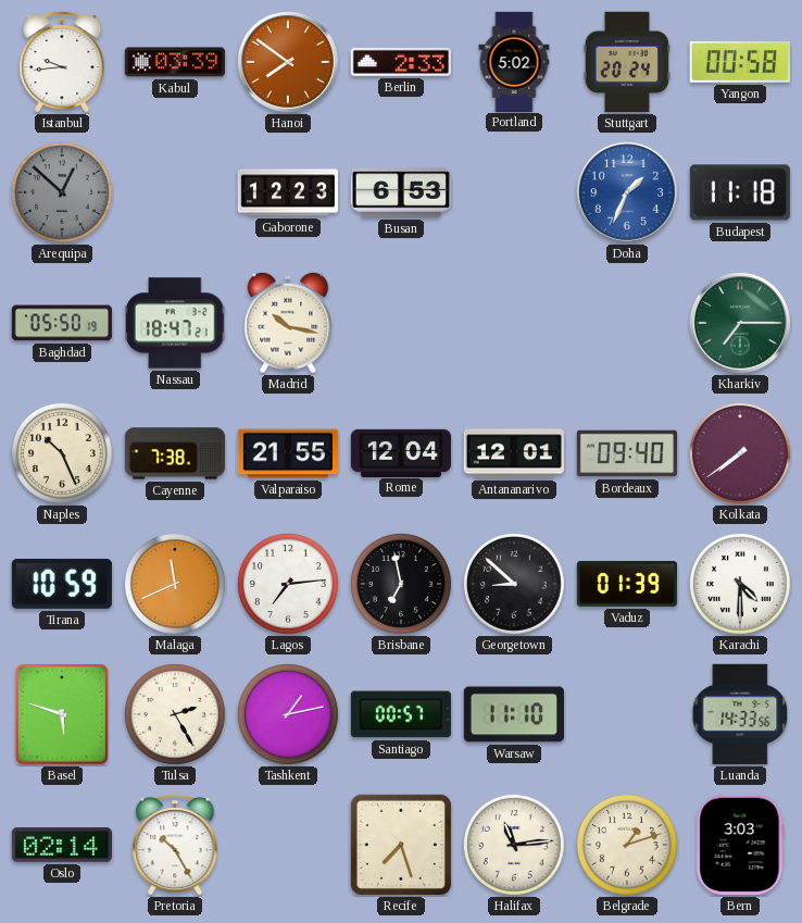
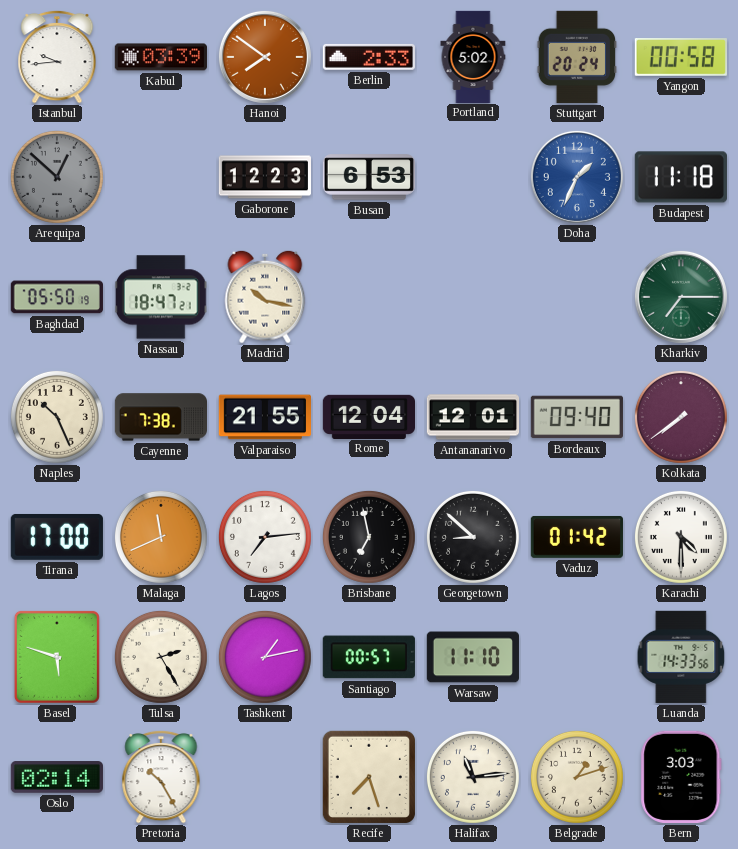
Tirana: 10:59 -> 17:00 (57, 537)
Vaduz: 01:39 -> 01:42 (577, 537)
